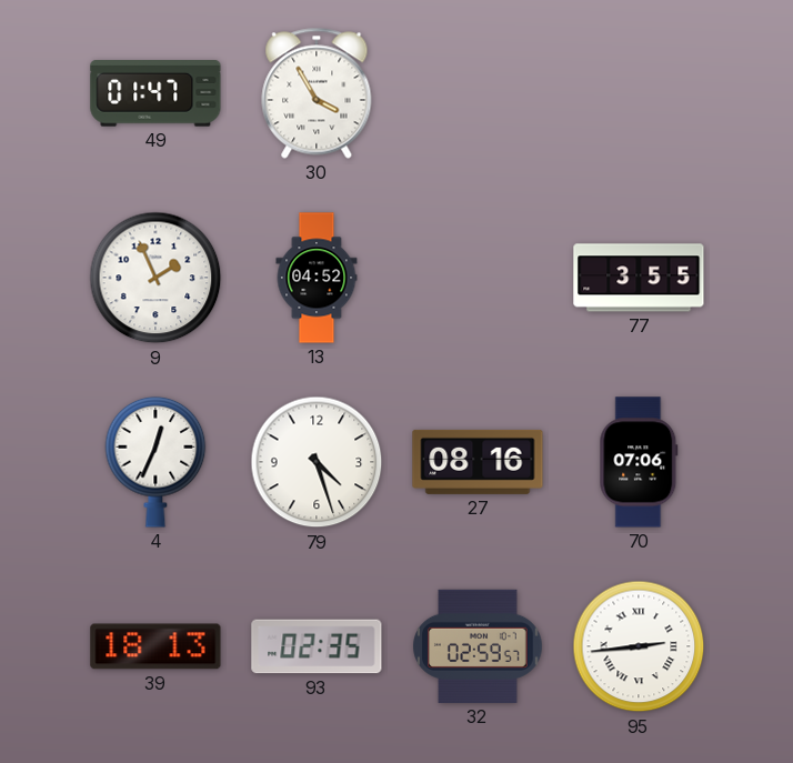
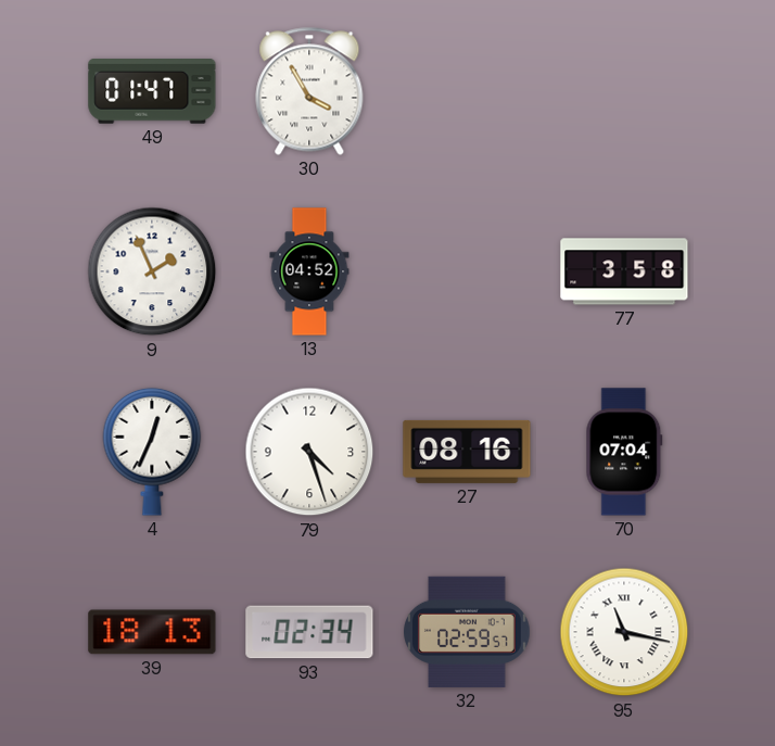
77: 3:55 -> 3:58 (624, 271)
70: 07:06 -> 07:04 (624, 452)
93: 02:35 -> 02:34 (309, 632)
95: 2:44 -> 11:17 (624, 632)
